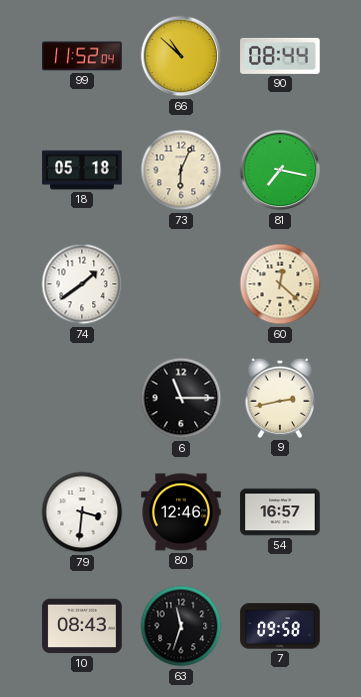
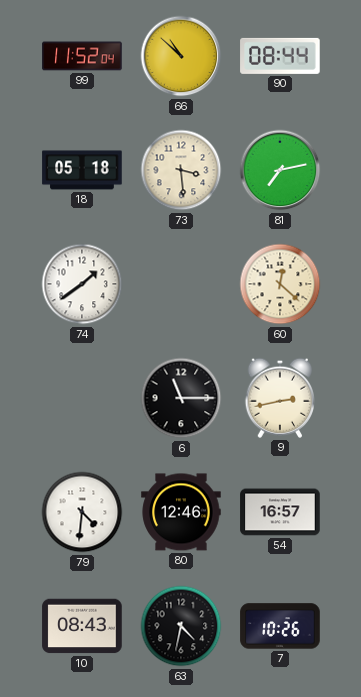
73: 6:04 -> 3:29 (181, 170)
81: 7:17 -> 7:13 (280, 170)
79: 3:31 -> 4:31 (82, 512)
63: 11:33 -> 4:32 (181, 626)
7: 09:58 -> 10:26 (280, 626)
